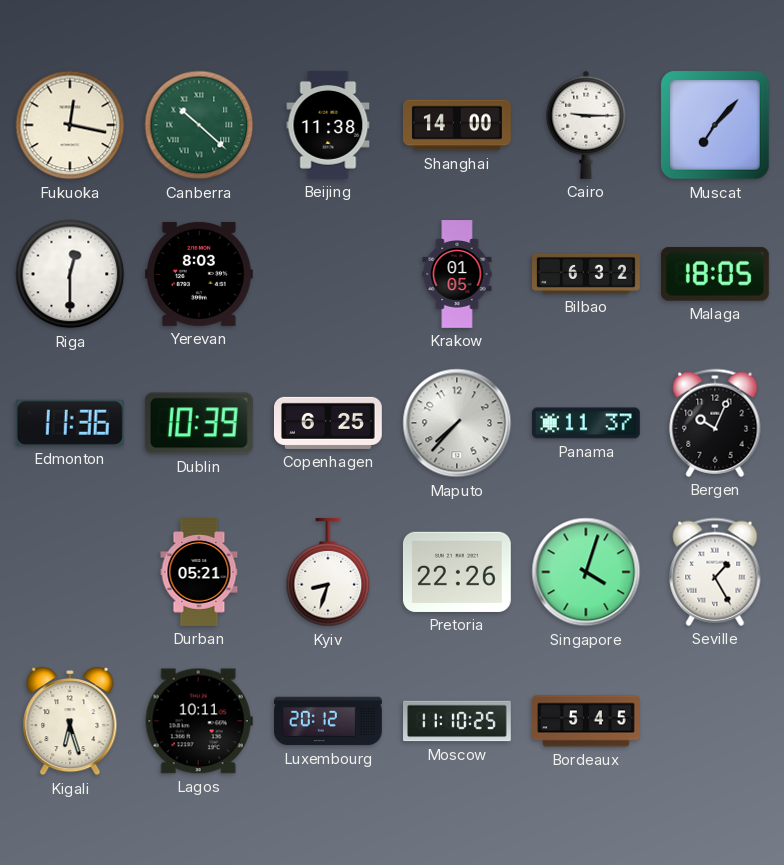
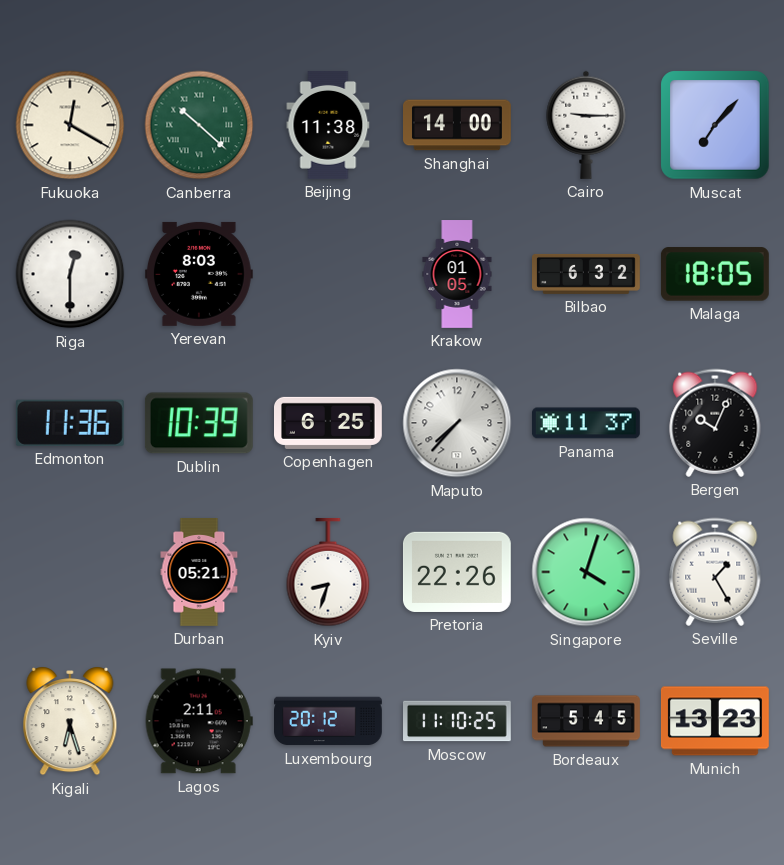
Fukuoka: 12:17 -> 12:20 (70, 125)
Lagos: 10:11 -> 2:11 (199, 721)
Munich: none -> 13:23 (715, 721)
